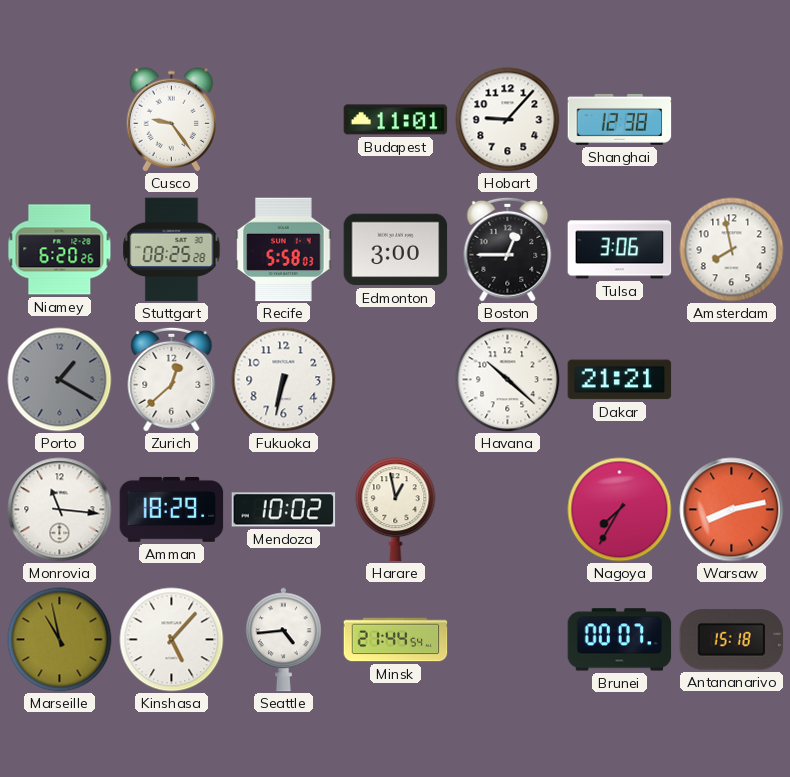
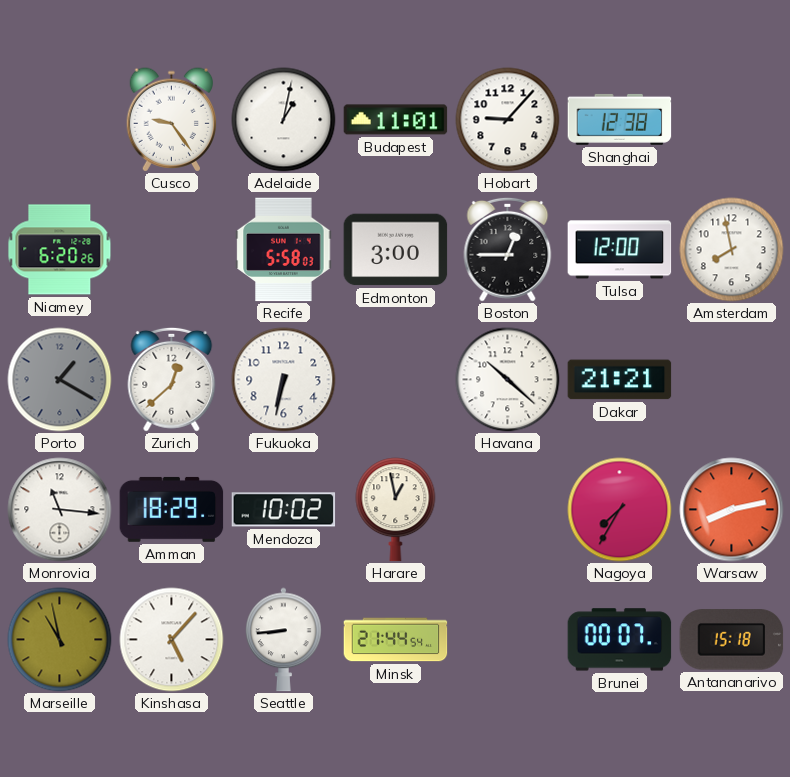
Adelaide: none -> 1:02 (284, 120)
Stuttgart: 08:25 -> none (172, 250)
Tulsa: 3:06 -> 12:00 (620, 250)
Seattle: 4:44 -> 8:44 (284, 640)
